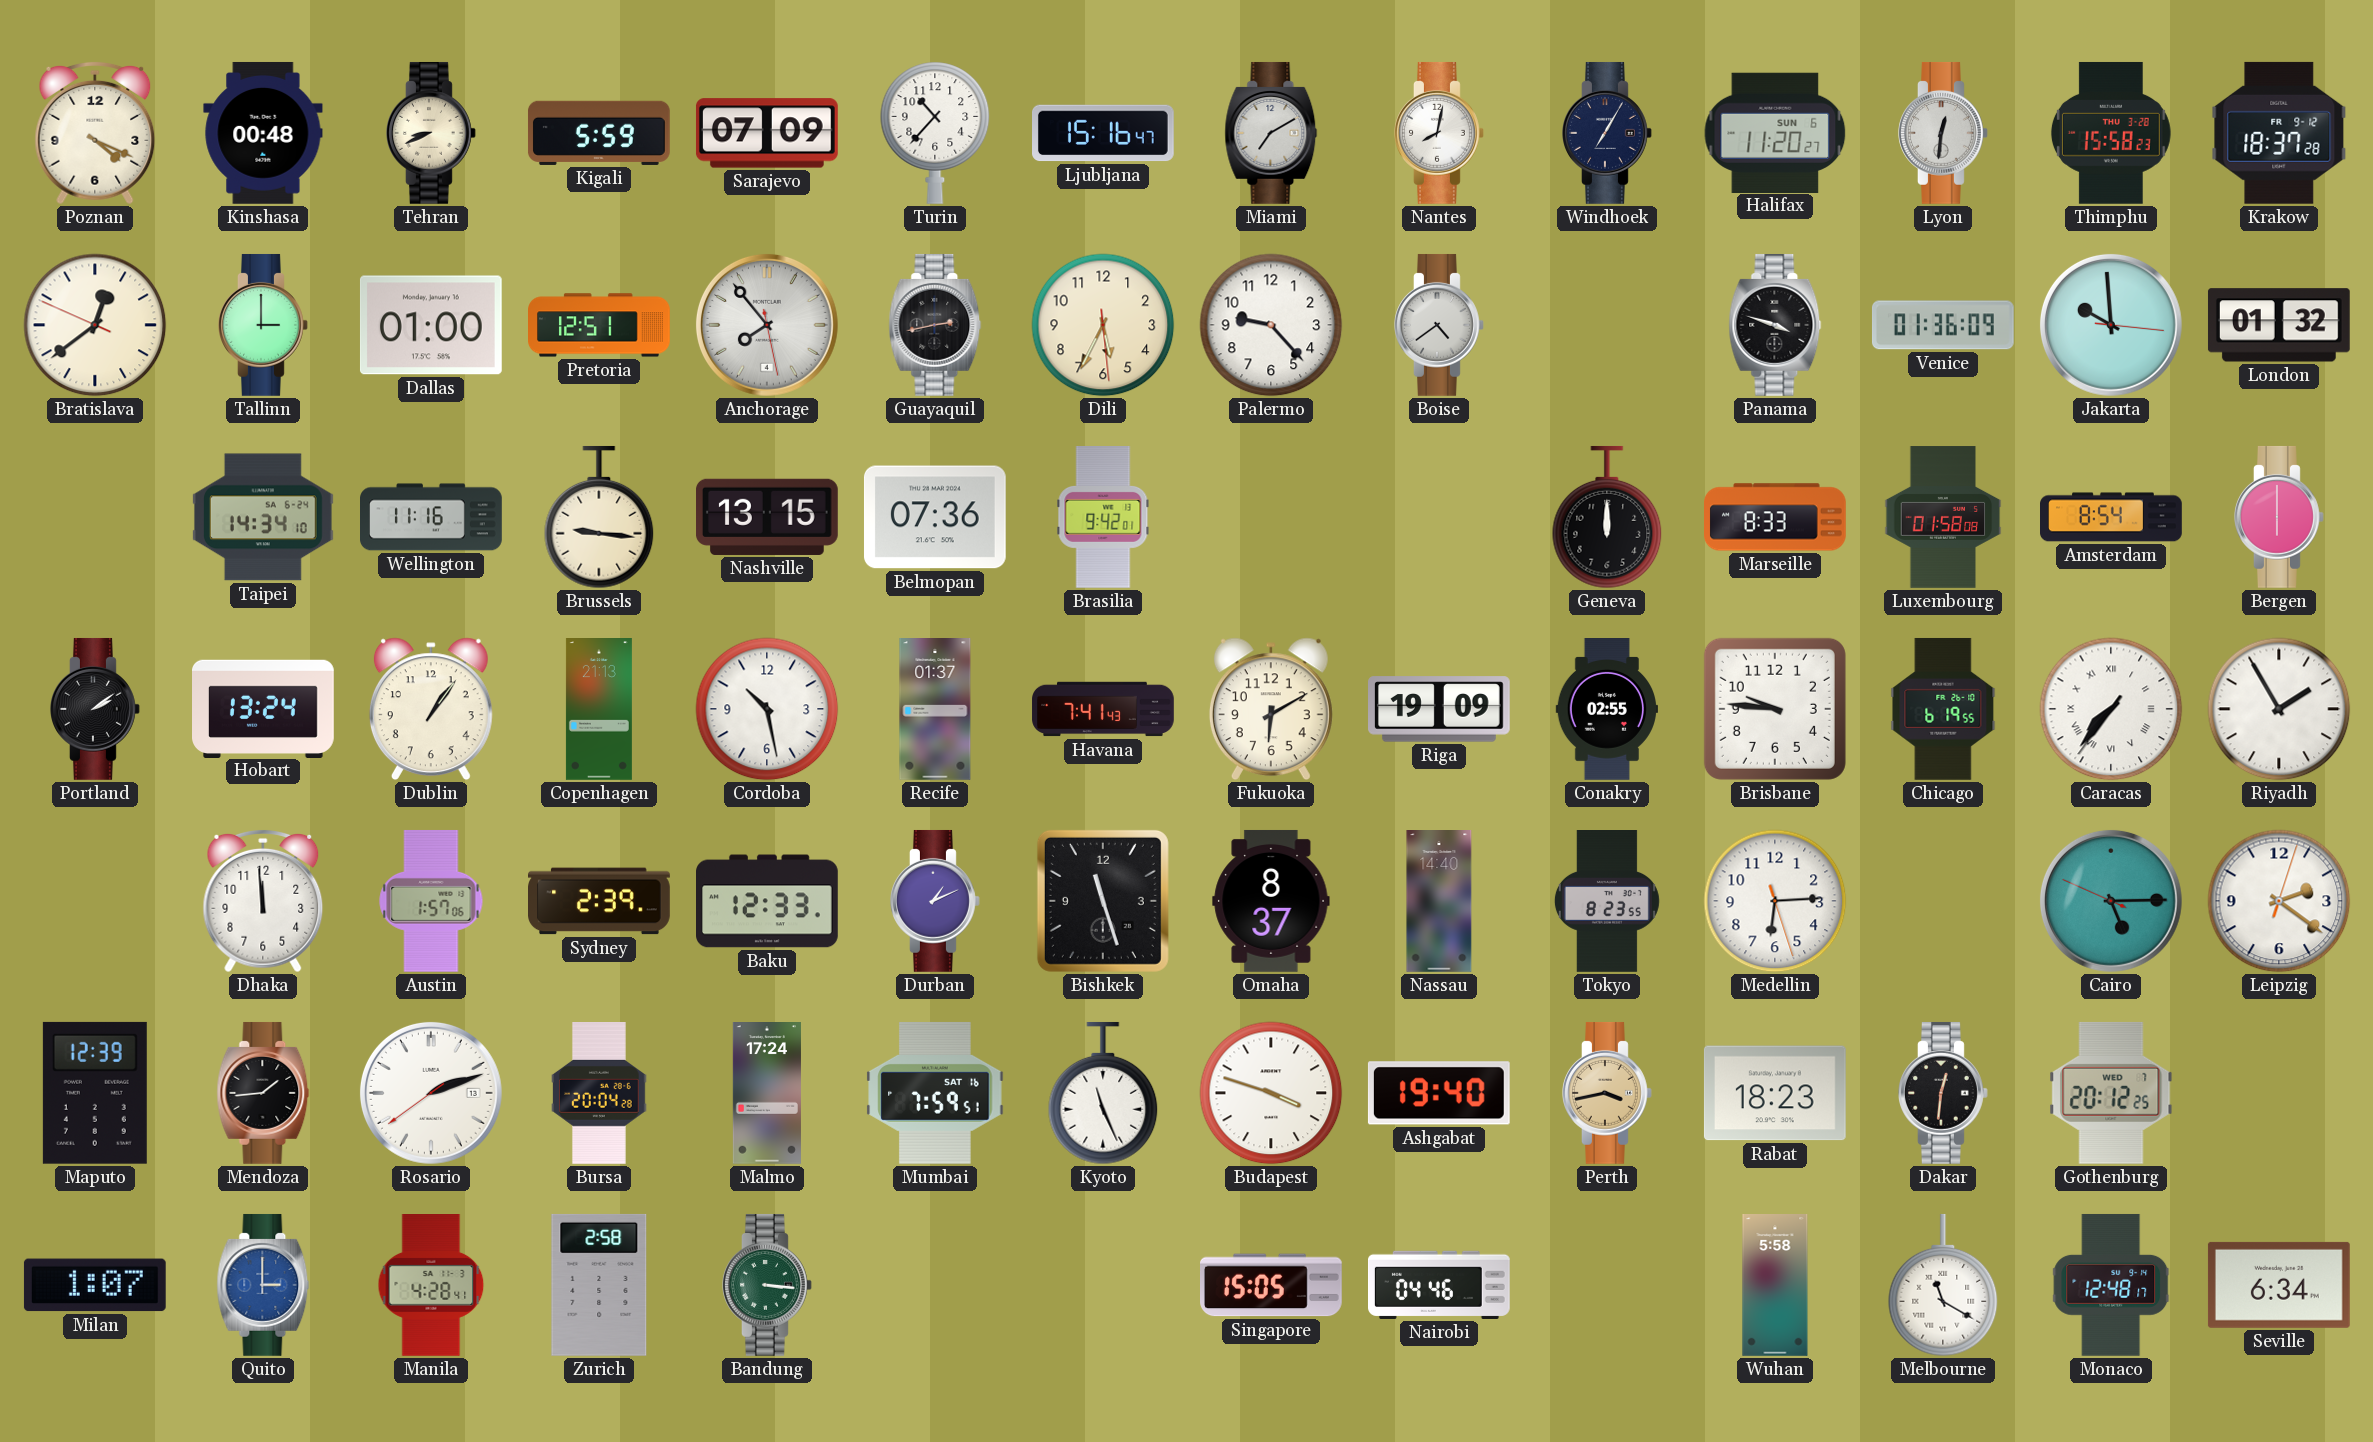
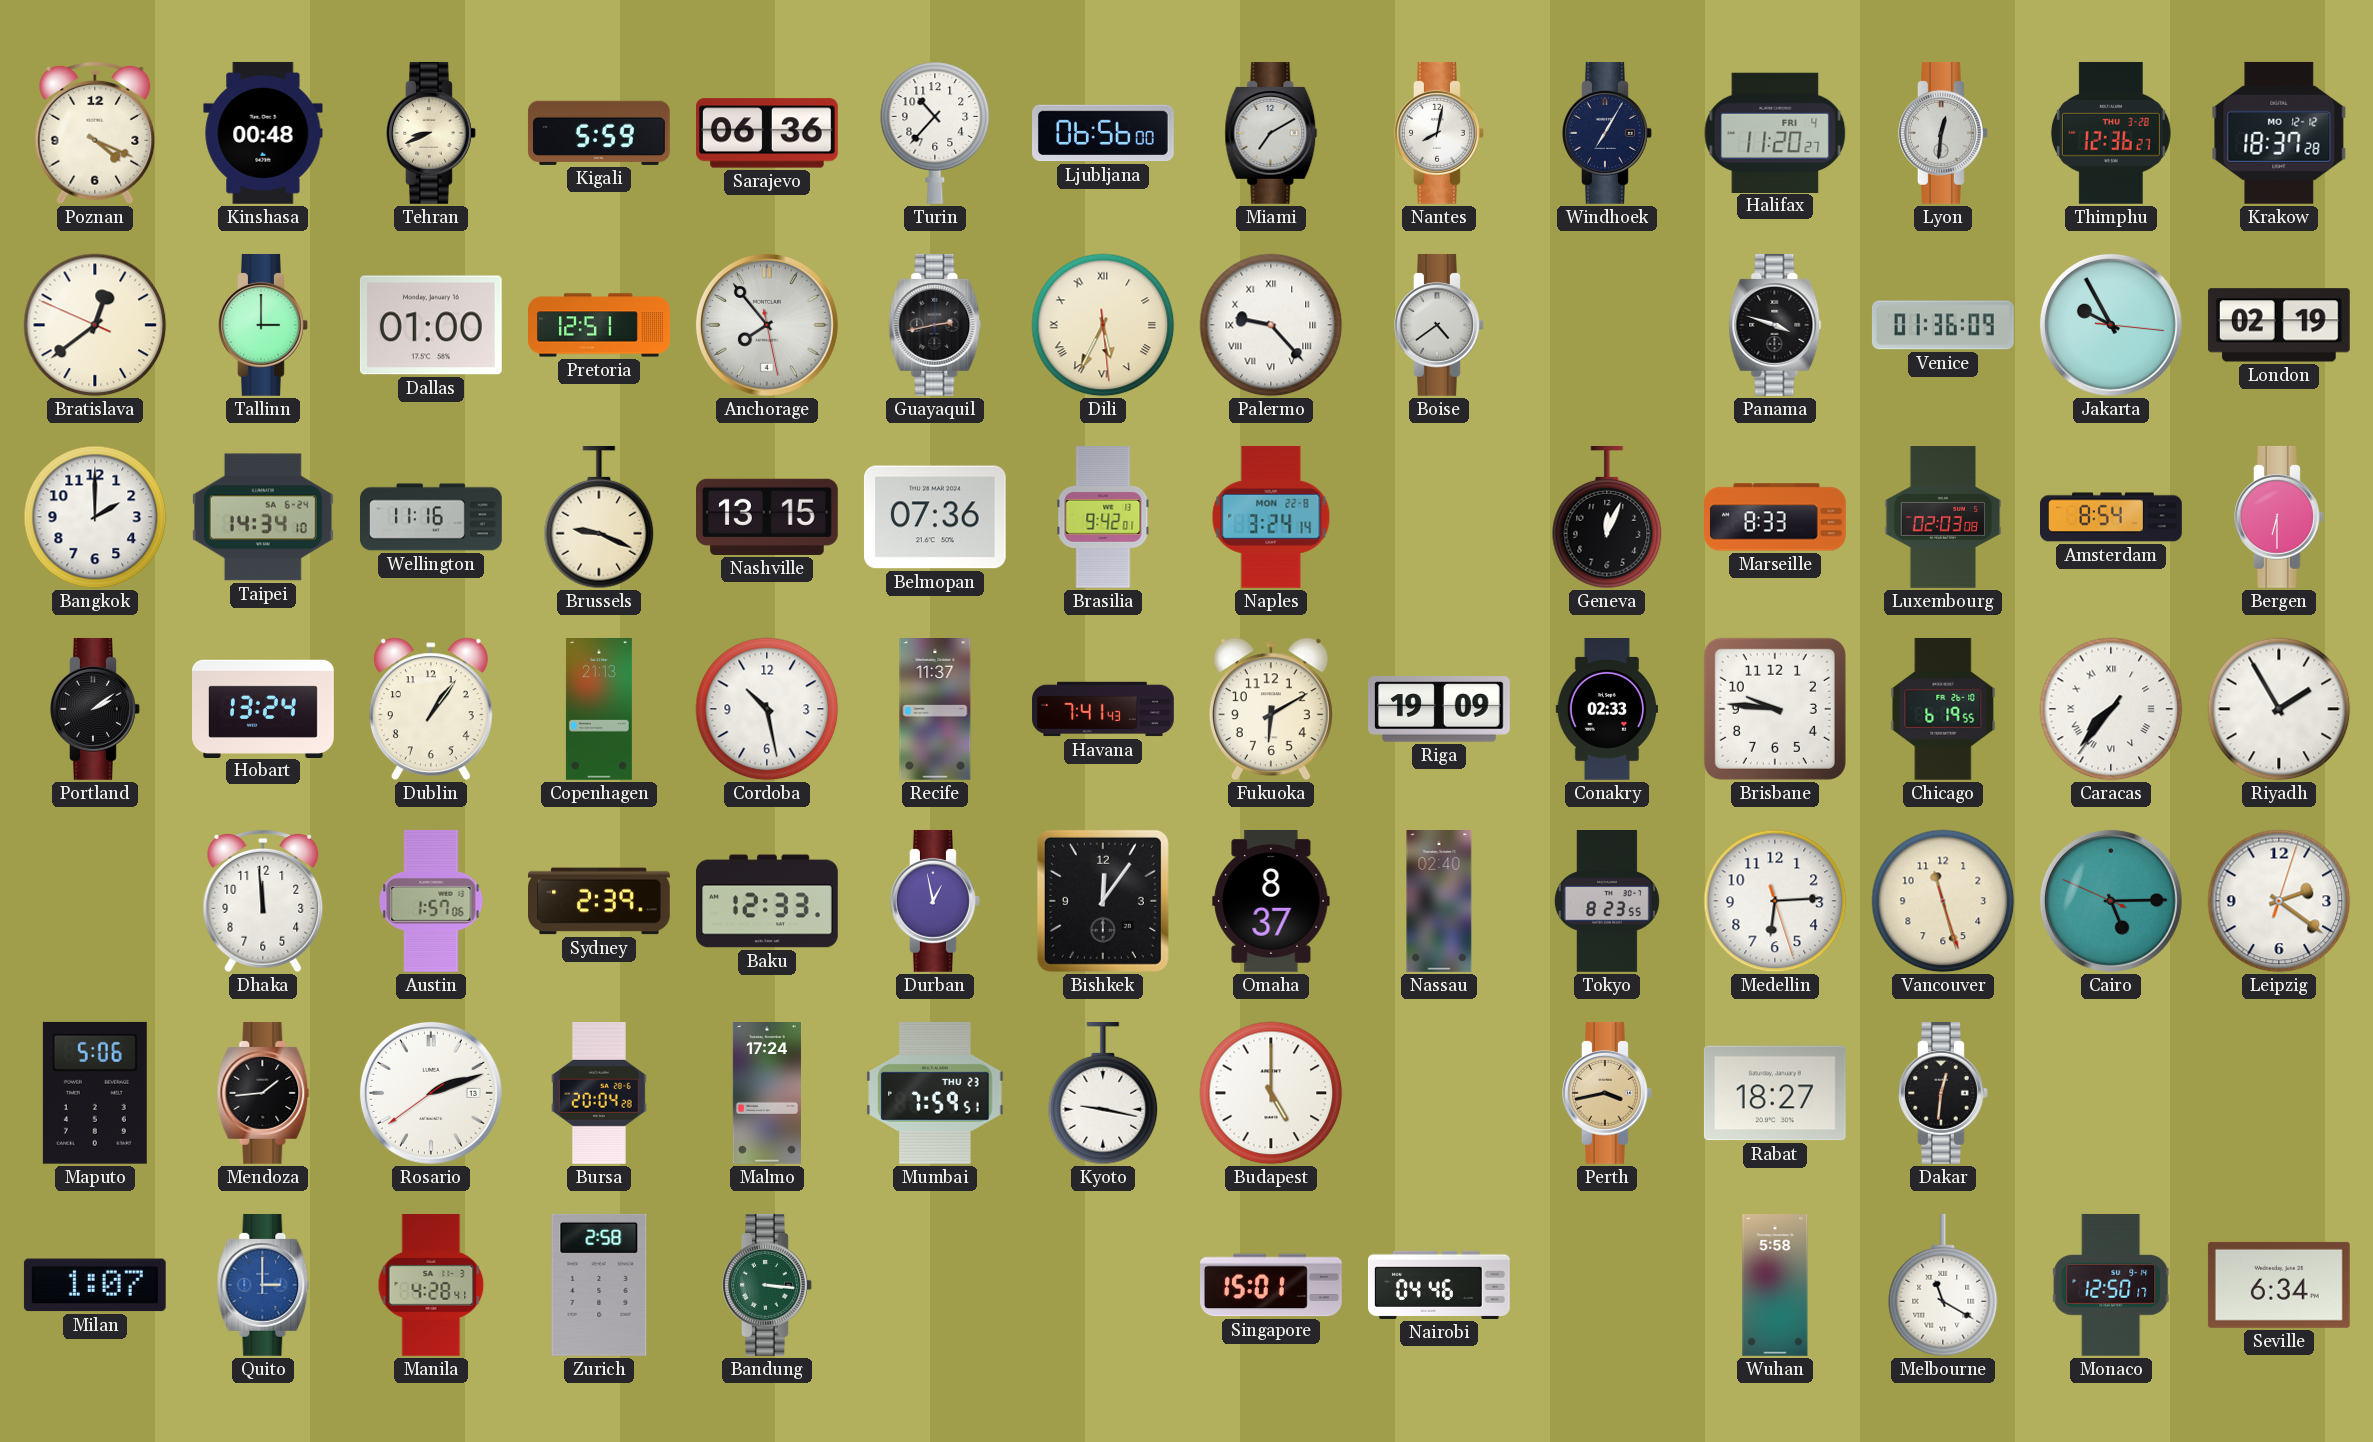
Sarajevo: 07:09 -> 06:36 (767, 133)
Ljubljana: 15:16 -> 06:56 (1104, 133)
Halifax date: SUN 6 -> FRI 4 (1775, 132)
Thimphu: 15:58 -> 12:36 (2111, 133)
Krakow date: FR 9-12 -> MO 12-12 (2279, 133)
Dili numerals: Arabic -> Roman (1103, 325)
Palermo numerals: Arabic -> Roman (1271, 325)
Jakarta: 9:59 -> 9:55 (2111, 325)
London: 01:32 -> 02:19 (2279, 325)
Bangkok: none -> 2:00 (95, 517)
Brussels: 9:16 -> 9:19 (599, 517)
Naples: none -> 3:24 (1271, 517)
Geneva: 12:00 -> 12:04 (1607, 517)
Luxembourg: 01:58 -> 02:03 (1943, 517)
Bergen: 6:00 -> 6:30 (2280, 517)
Recife: 01:37 -> 11:37 (935, 710)
Conakry: 02:55 -> 02:33 (1606, 710)
Durban: 1:11 -> 12:58 (936, 901)
Bishkek: 11:27 -> 12:06 (1103, 901)
Nassau: 14:40 -> 02:40 (1439, 902)
Vancouver: none -> 11:27 (1943, 901)
Maputo: 12:39 -> 5:06 (95, 1093)
Mumbai date: SAT 16 -> THU 23 (935, 1093)
Kyoto: 11:26 -> 9:17 (1103, 1093)
Budapest: 3:48 -> 5:00 (1271, 1093)
Ashgabat: 19:40 -> none (1439, 1093)
Rabat: 18:23 -> 18:27 (1775, 1093)
Gothenburg: 20:12 -> none (2111, 1093)
Singapore: 15:05 -> 15:01 (1272, 1285)
Monaco: 12:48 -> 12:50 (2111, 1285)
